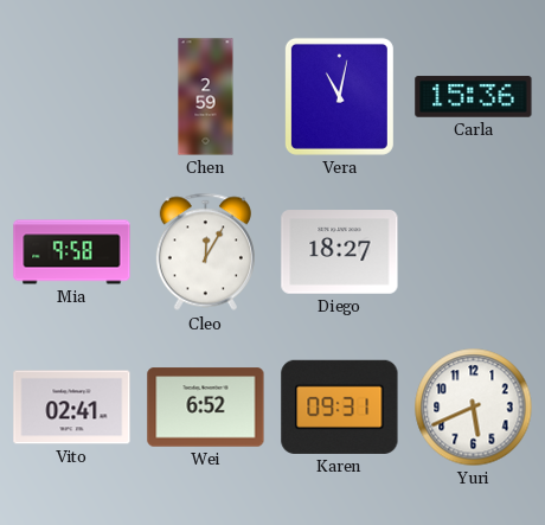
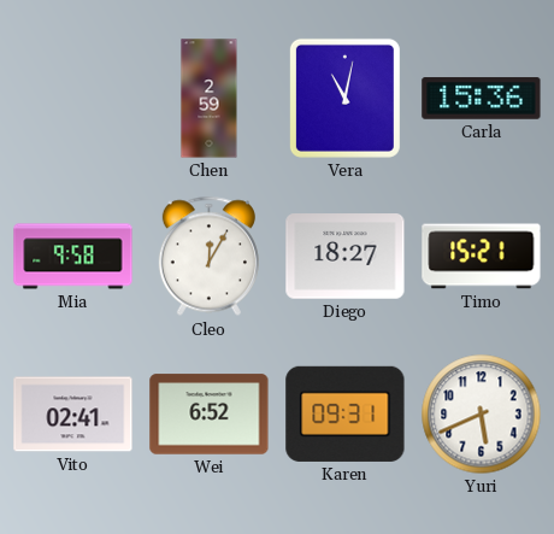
Timo: none -> 15:21 (482, 257)
